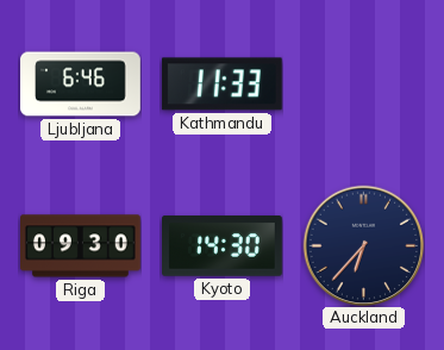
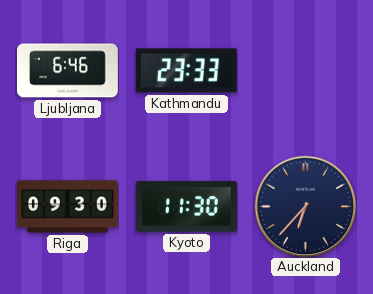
Kathmandu: 11:33 -> 23:33 (186, 71)
Kyoto: 14:30 -> 11:30 (187, 207)
